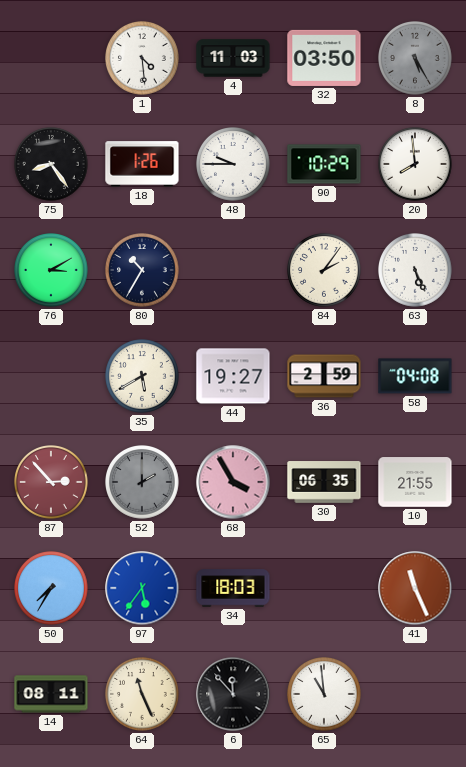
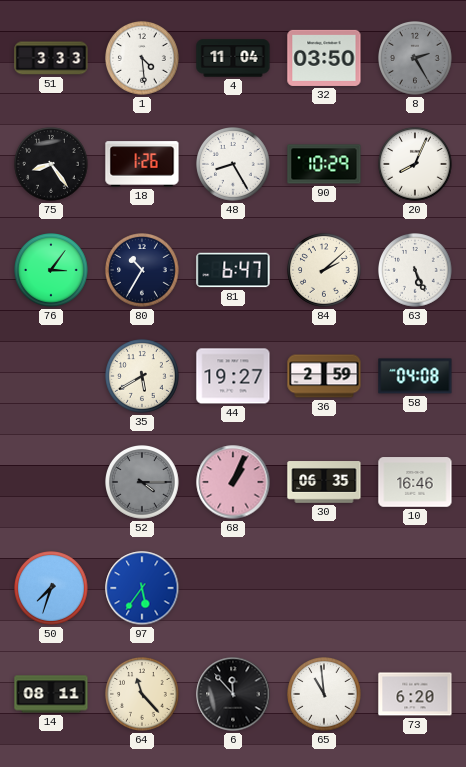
51: none -> 3:33 (51, 58)
4: 11:03 -> 11:04 (233, 58)
8: 5:25 -> 2:25 (416, 59)
48: 9:45 -> 8:25 (234, 165)
20: 7:59 -> 8:04 (416, 165)
76: 3:10 -> 3:06 (52, 271)
81: none -> 6:47 (233, 270)
84: 2:06 -> 2:08 (325, 271)
87: 2:53 -> none (52, 483)
52: 2:00 -> 4:15 (143, 483)
68: 3:55 -> 1:04 (233, 482)
10: 21:55 -> 16:46 (415, 482)
50: 7:35 -> 7:33 (52, 589)
34: 18:03 -> none (233, 588)
41: 11:26 -> none (415, 588)
64: 11:26 -> 11:23 (143, 695)
73: none -> 6:20 (415, 694)
